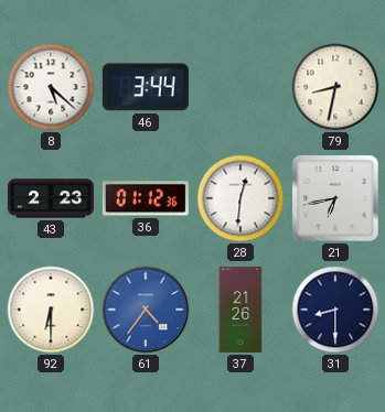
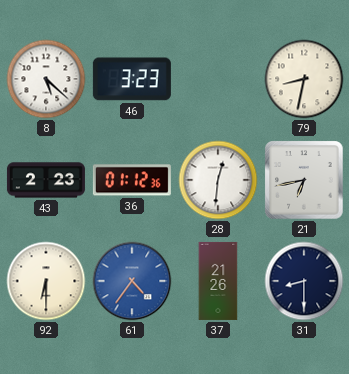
46: 3:44 -> 3:23 (132, 79)
